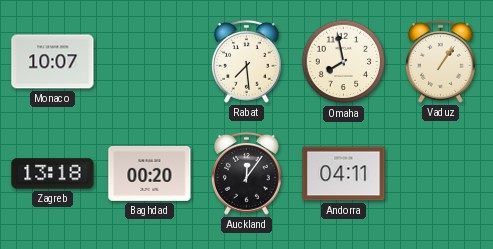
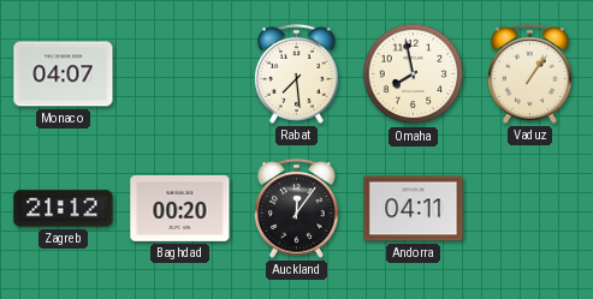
Monaco: 10:07 -> 04:07 (64, 74)
Zagreb: 13:18 -> 21:12 (64, 209)
